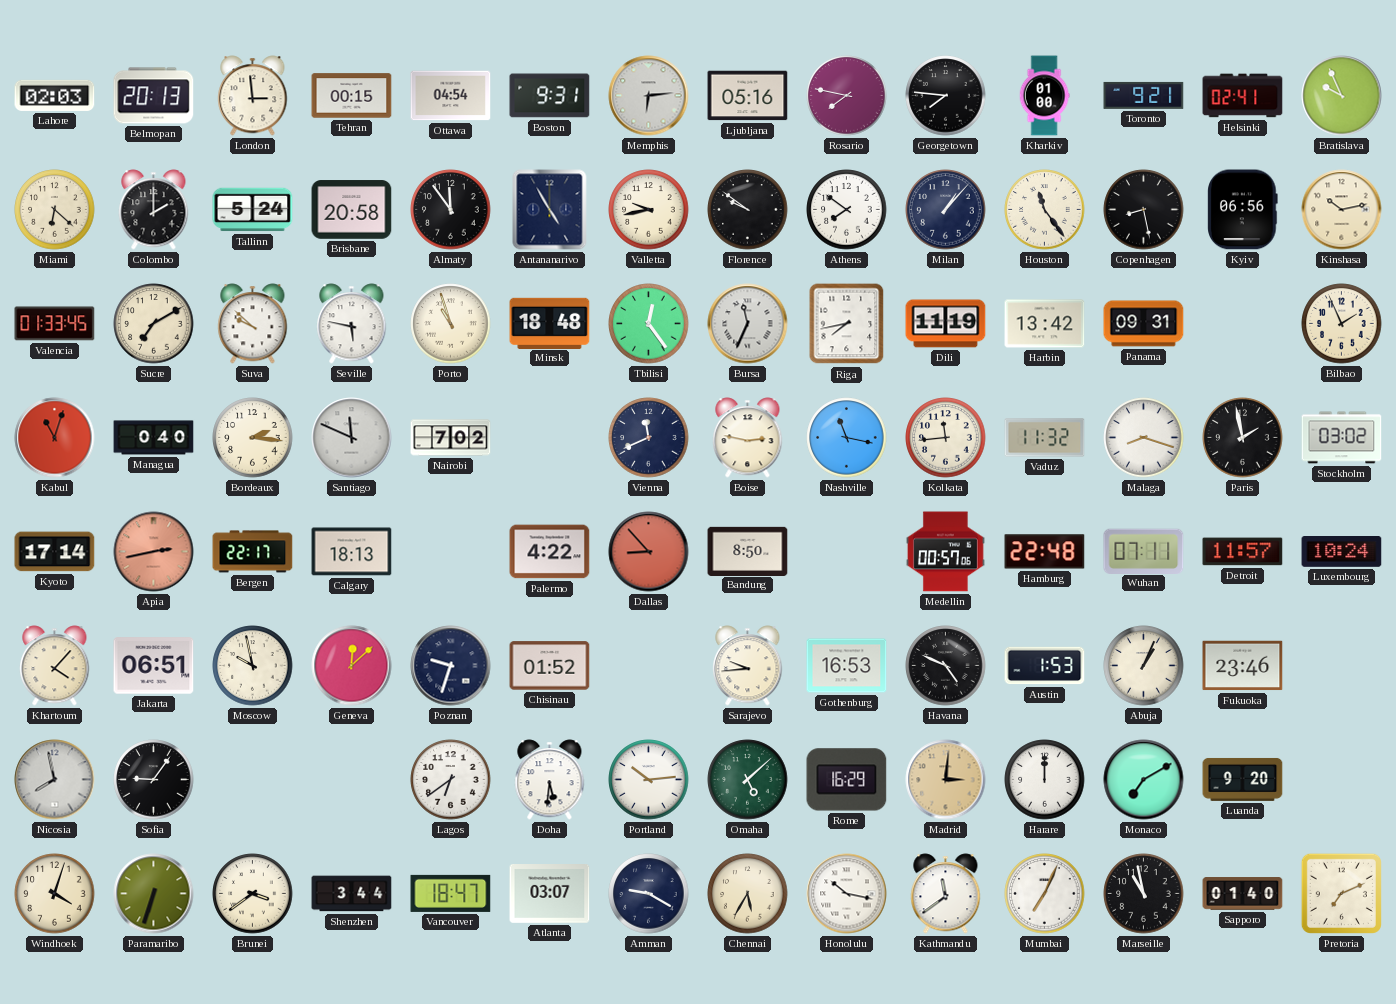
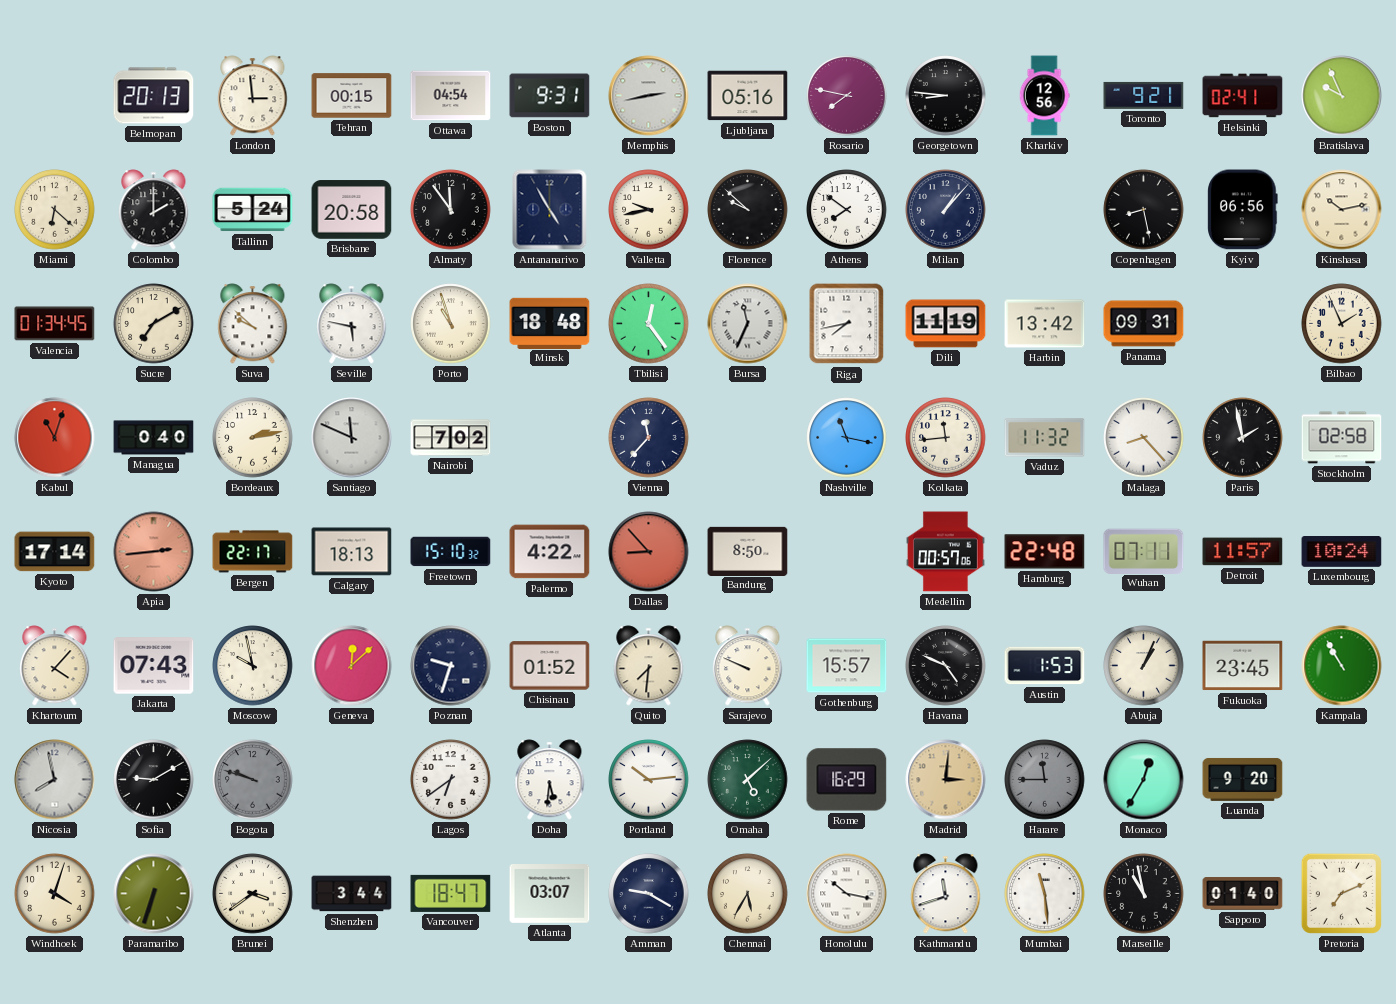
Lahore: 02:03 -> none (55, 95)
Memphis: 6:14 -> 2:43 (649, 96)
Georgetown: 7:46 -> 8:46 (946, 96)
Kharkiv: 01:00 -> 12:56 (1044, 96)
Florence: 9:51 -> 9:52 (748, 210)
Houston: 11:24 -> none (1045, 210)
Valencia: 01:33 -> 01:34 (55, 324)
Bordeaux: 2:16 -> 2:13 (253, 438)
Vienna: 11:41 -> 11:37 (649, 438)
Boise: 2:47 -> none (748, 438)
Malaga: 8:18 -> 8:23 (1144, 438)
Stockholm: 03:02 -> 02:58 (1342, 438)
Apia: 2:43 -> 2:44 (154, 552)
Freetown: none -> 15:10 (451, 552)
Jakarta: 06:51 -> 07:43 (154, 666)
Quito: none -> 7:31 (649, 666)
Sarajevo: 9:44 -> 9:49 (748, 666)
Gothenburg: 16:53 -> 15:57 (847, 666)
Fukuoka: 23:46 -> 23:45 (1243, 666)
Kampala: none -> 10:55 (1342, 666)
Sofia: 9:06 -> 9:10 (154, 780)
Bogota: none -> 9:48 (253, 780)
Harare: 12:00 -> 11:45 (1045, 780)
Harare dial: white -> grey (1045, 780)
Monaco: 7:10 -> 12:35 (1144, 780)
Kathmandu: 11:39 -> 11:42 (946, 894)
Mumbai: 7:04 -> 11:29 (1045, 894)
